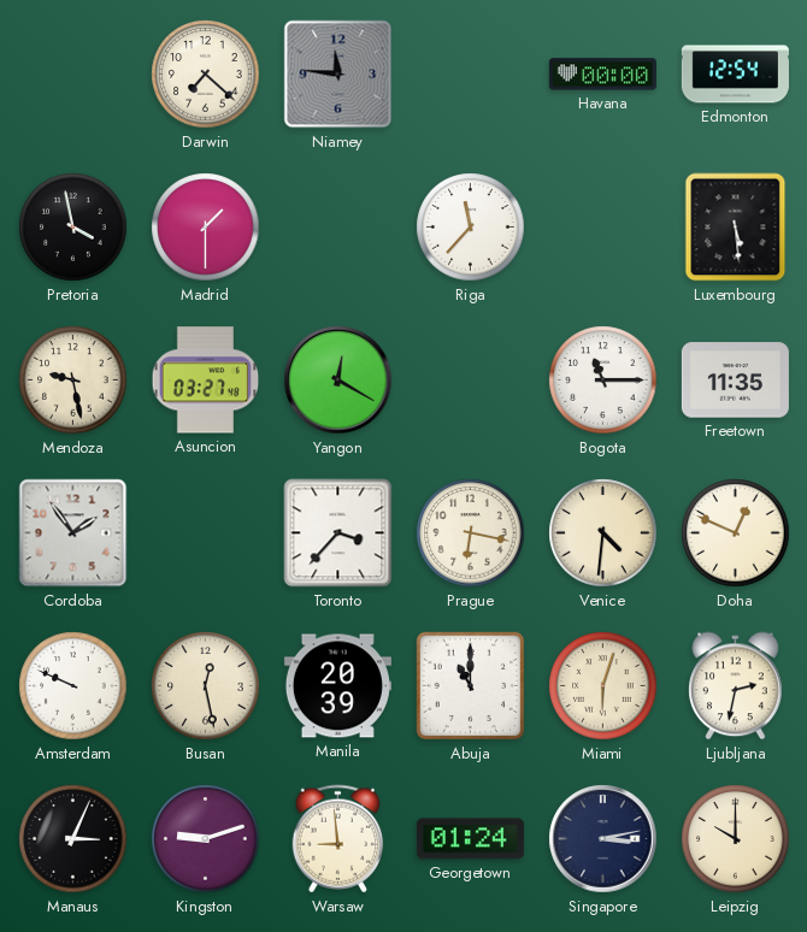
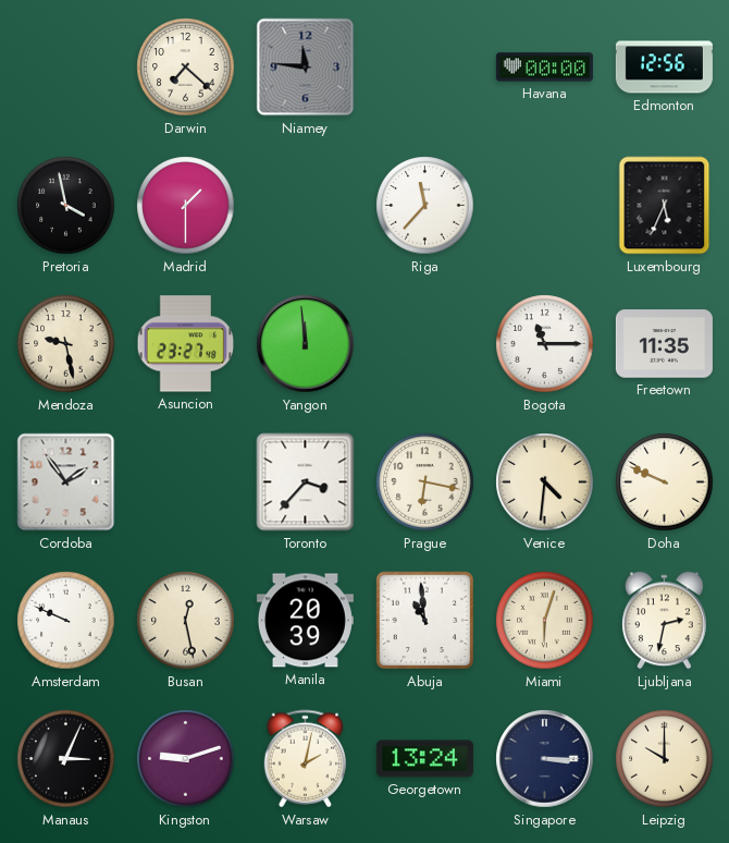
Edmonton: 12:54 -> 12:56 (664, 68)
Luxembourg: 5:29 -> 5:34 (665, 206)
Asuncion: 03:27 -> 23:27 (186, 344)
Yangon: 12:20 -> 11:59 (306, 344)
Doha: 12:49 -> 9:49 (665, 482)
Abuja: 11:00 -> 10:59 (425, 621)
Warsaw: 8:59 -> 2:02 (306, 759)
Georgetown: 01:24 -> 13:24 (424, 759)
Singapore: 3:13 -> 3:15 (545, 759)
